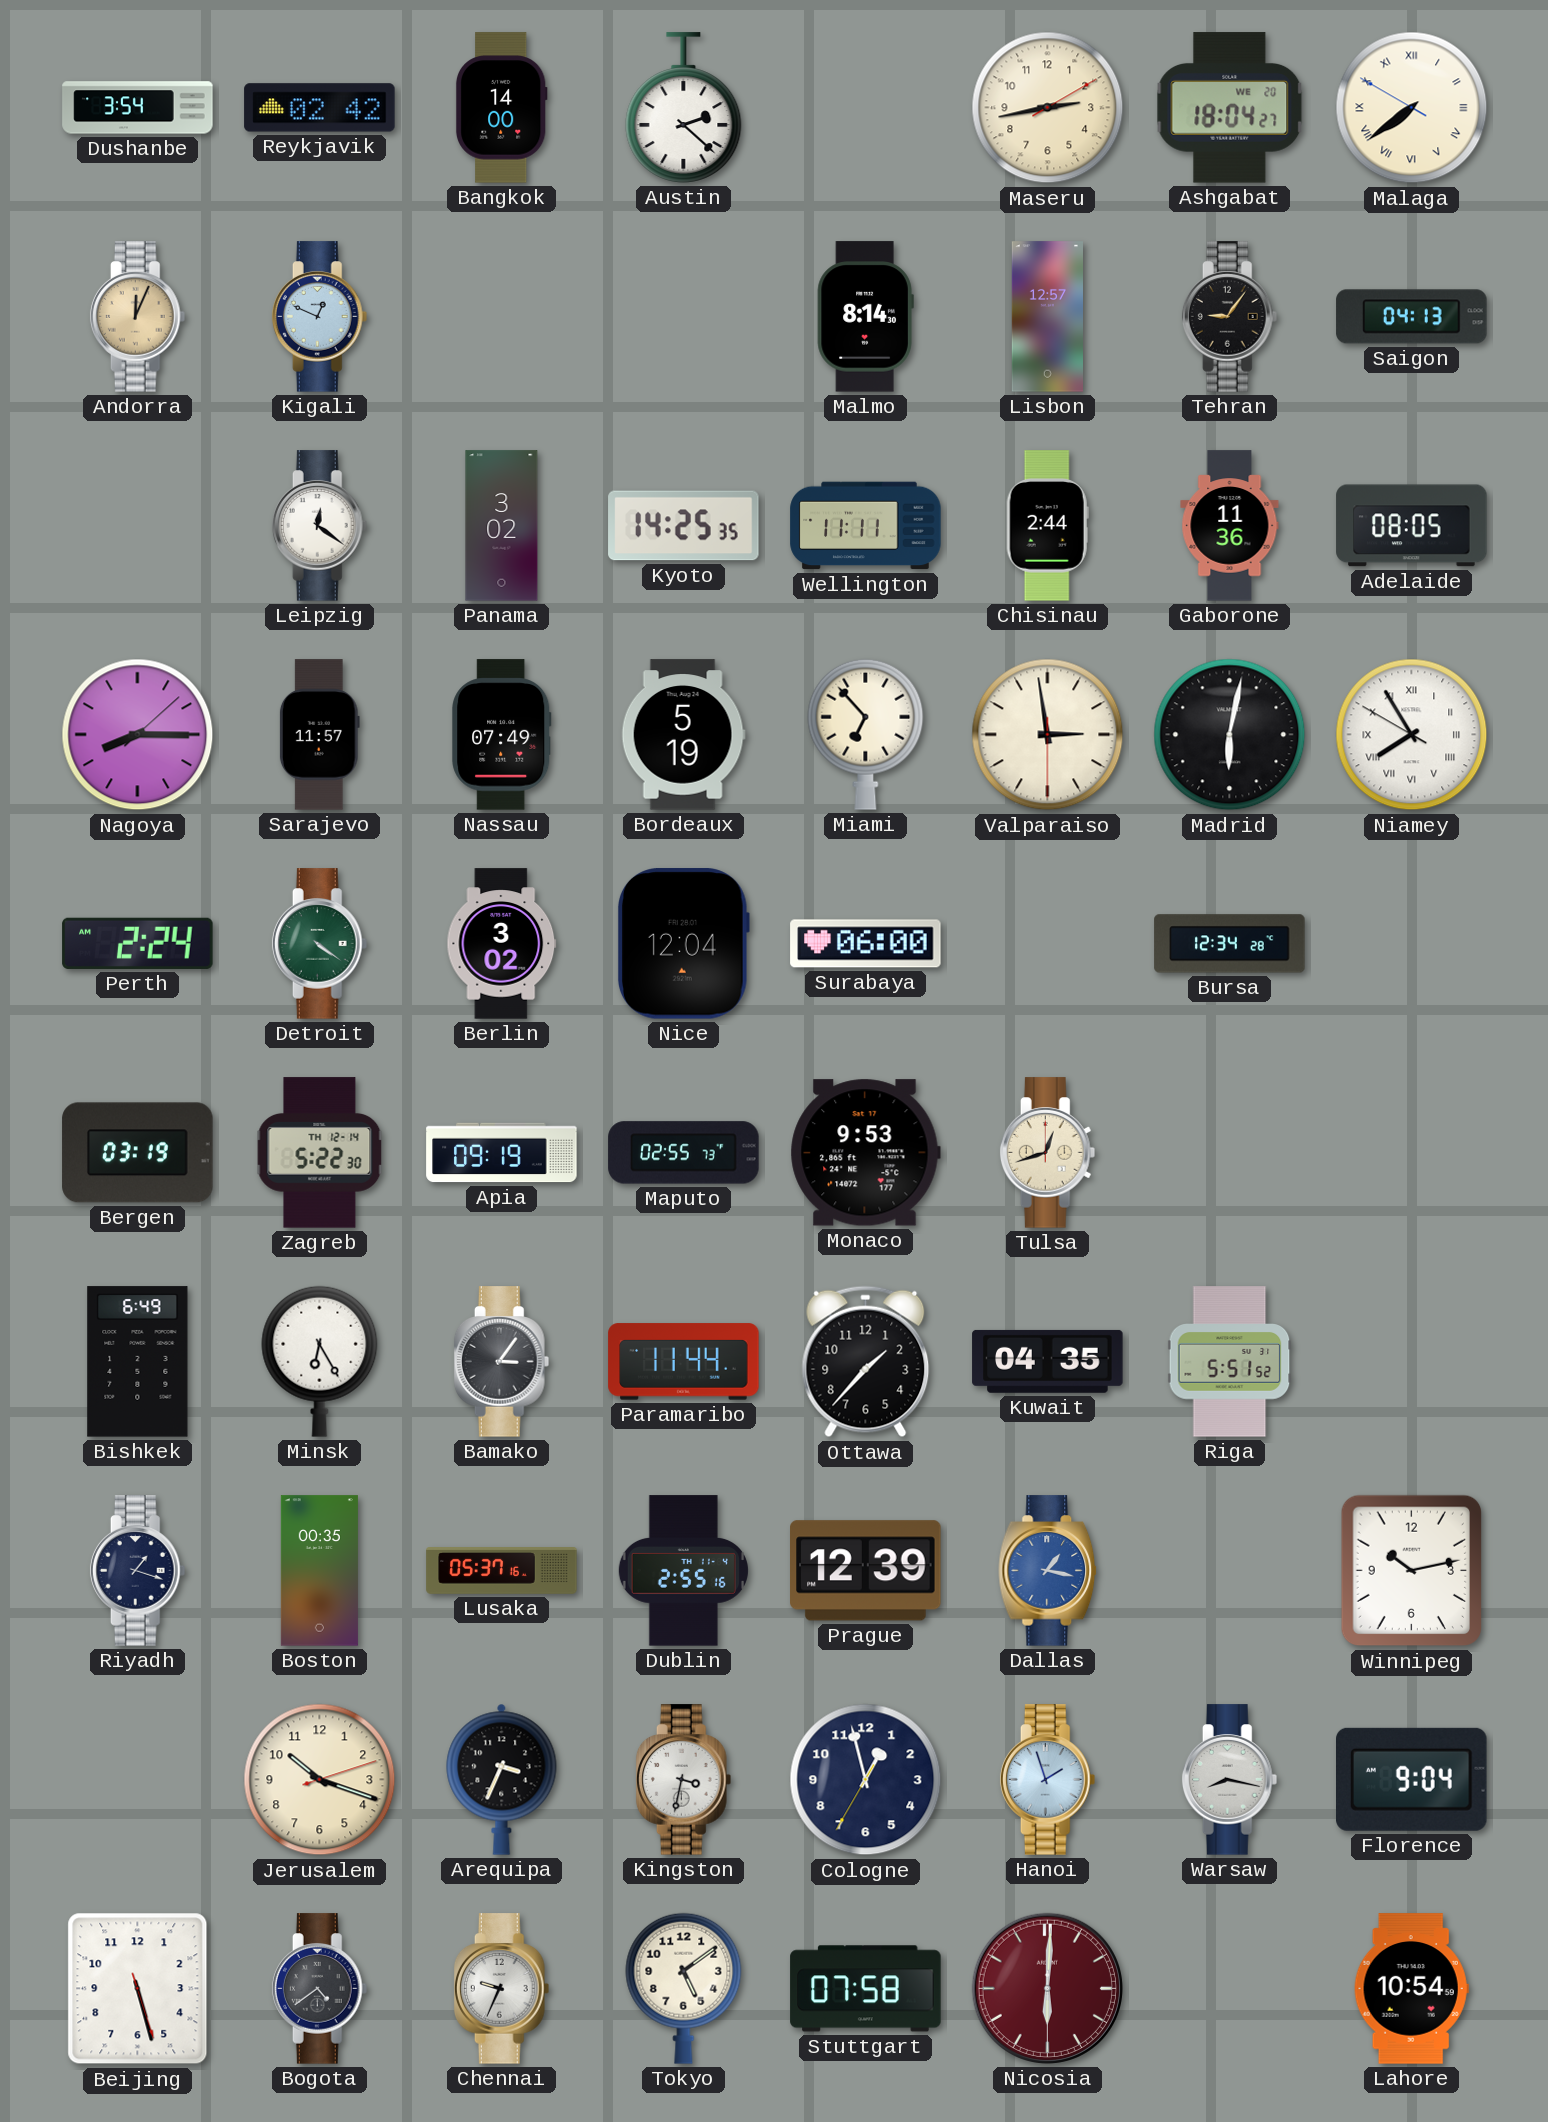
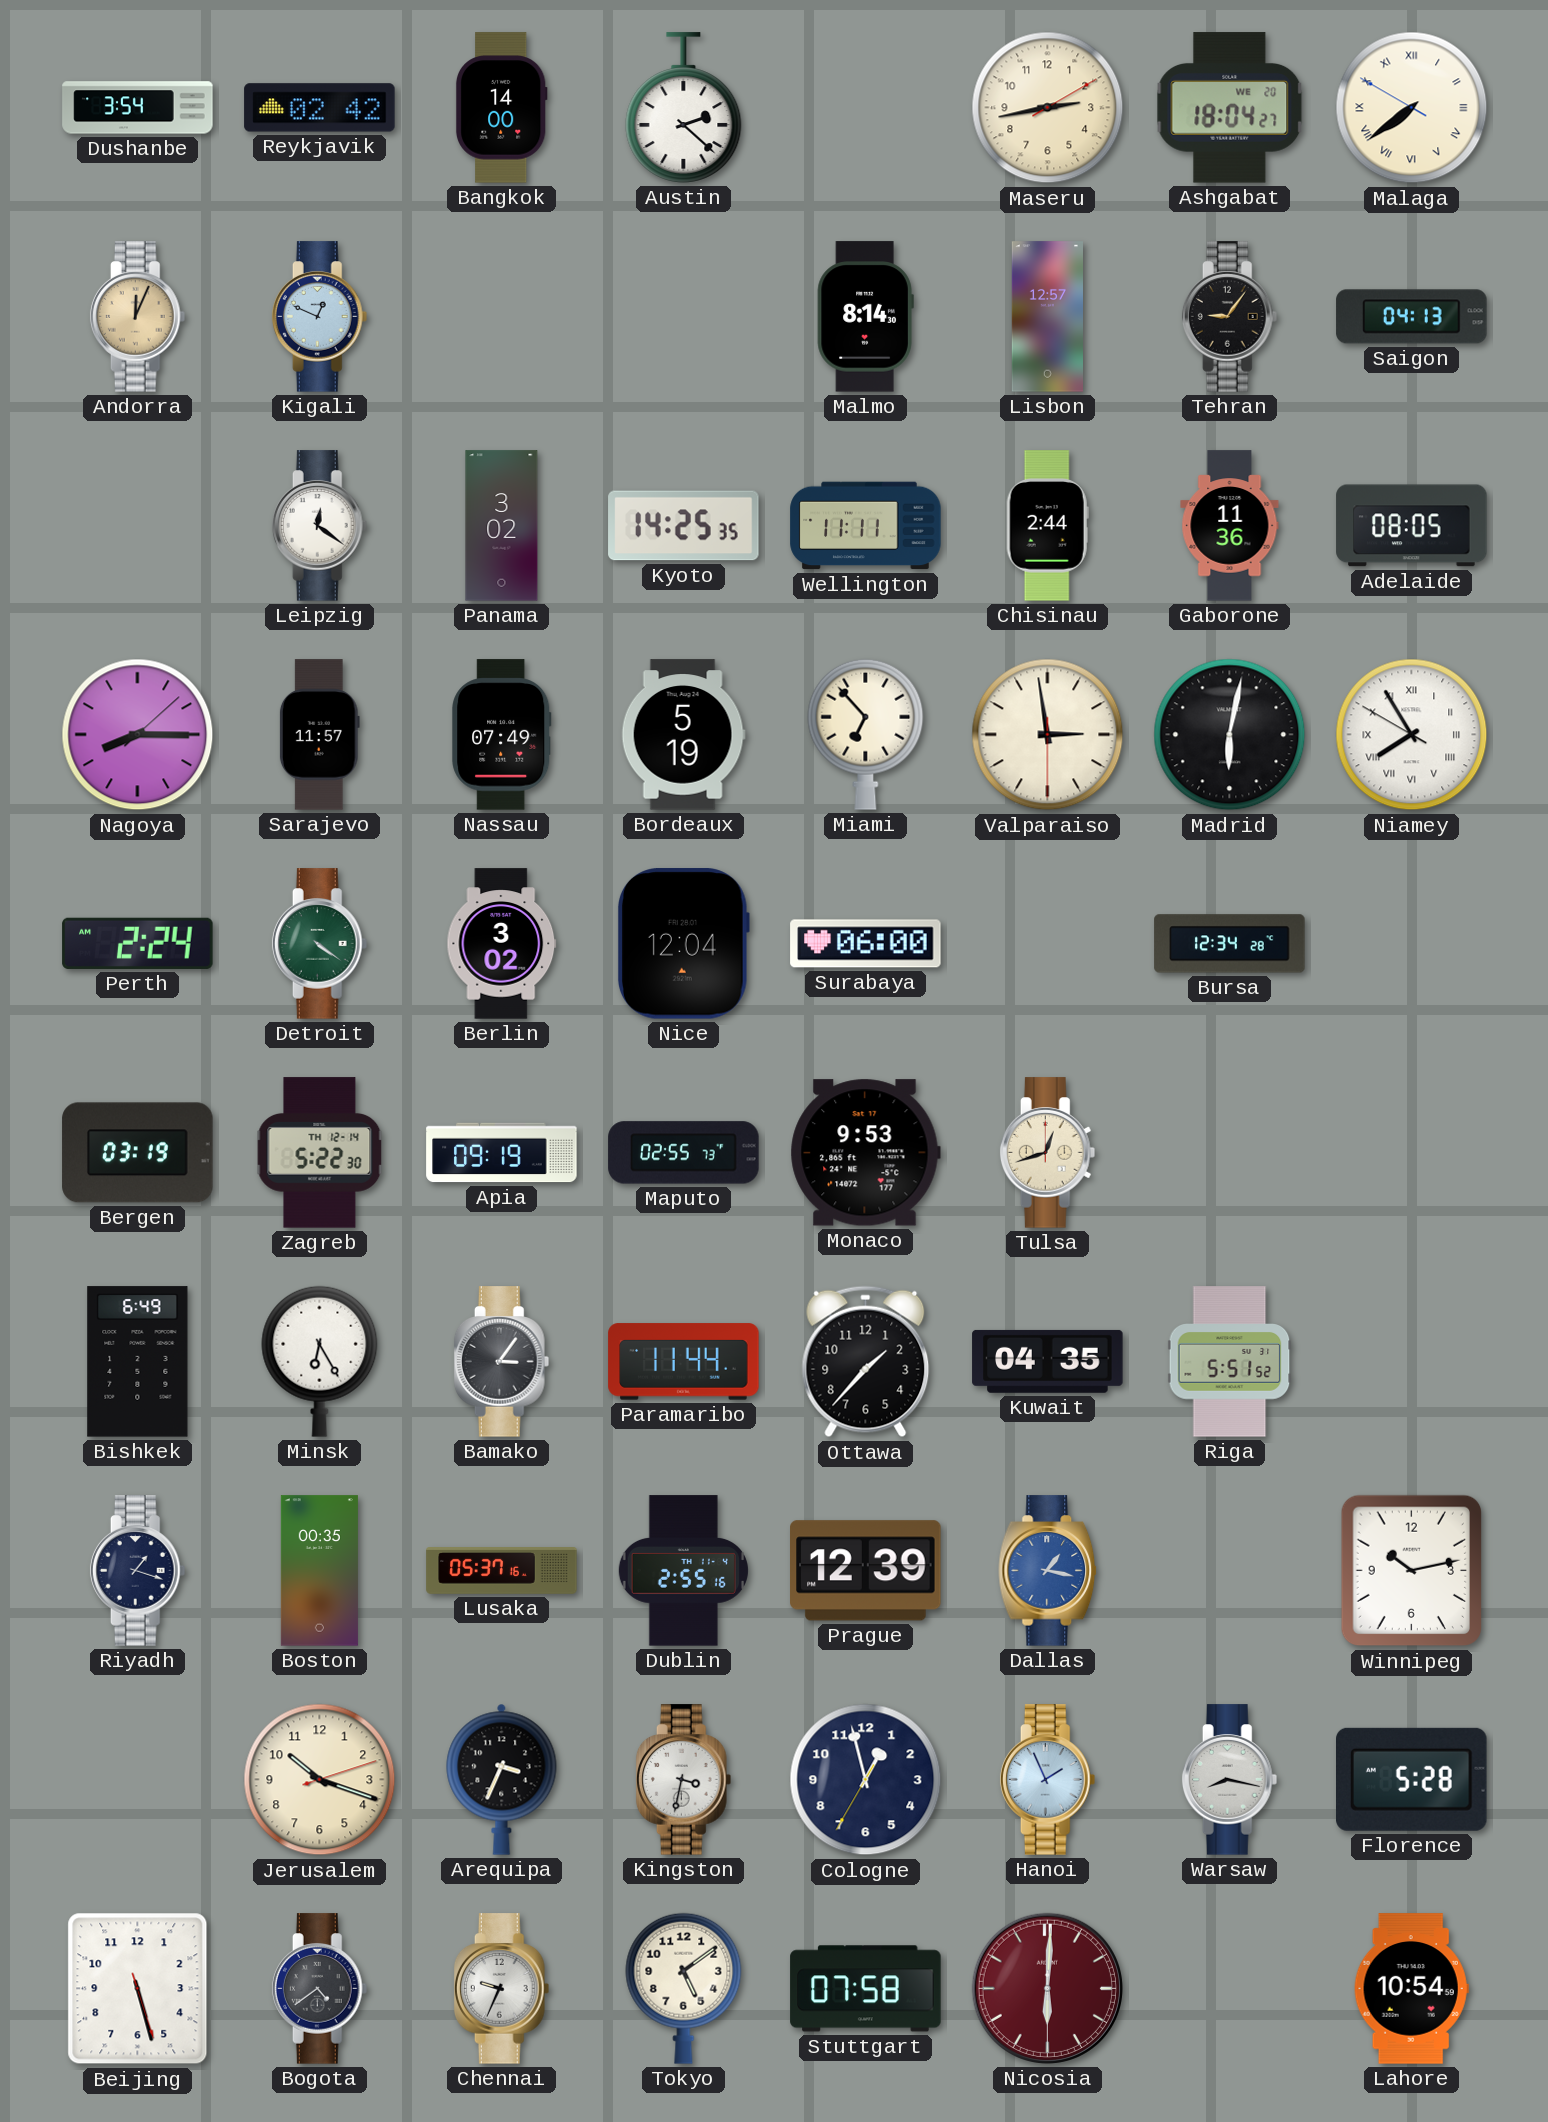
Hanoi: 1:57 -> 1:56 (1048, 1780)
Florence: 9:04 -> 5:28 (1412, 1779)
